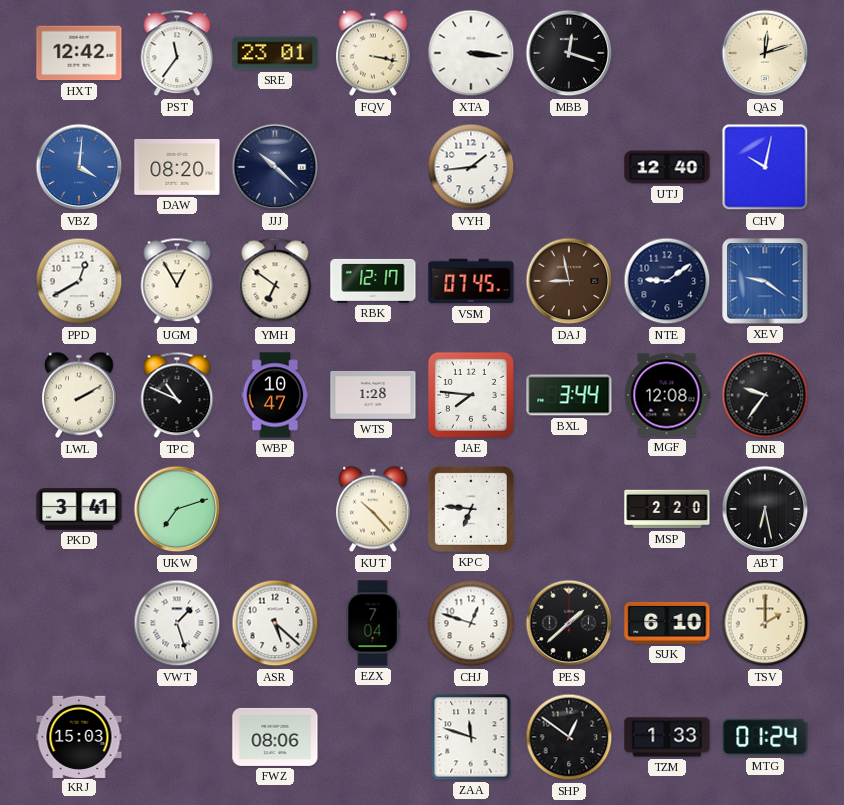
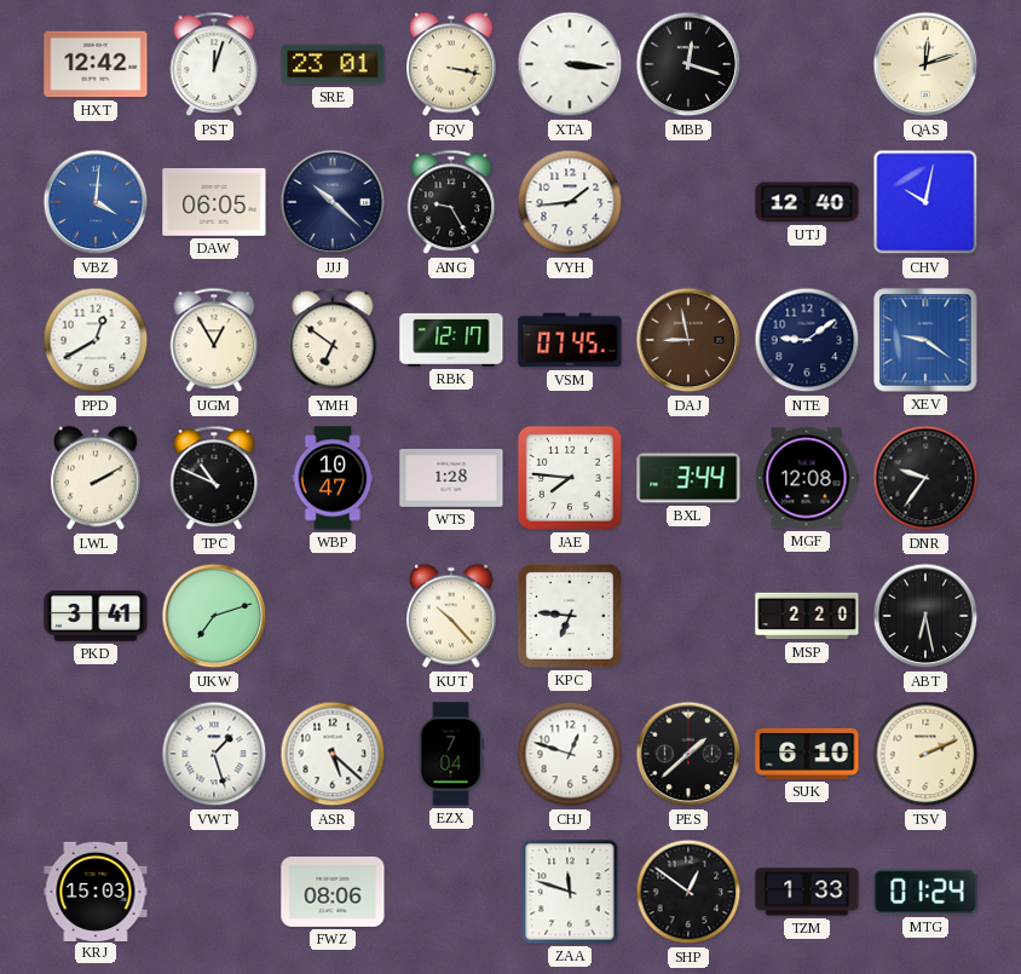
PST: 11:36 -> 12:03 (214, 64)
DAW: 08:20 -> 06:05 (214, 202)
ANG: none -> 9:25 (451, 202)
TSV: 2:00 -> 2:11 (925, 754)
